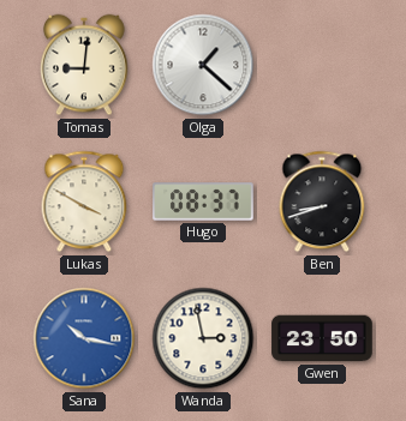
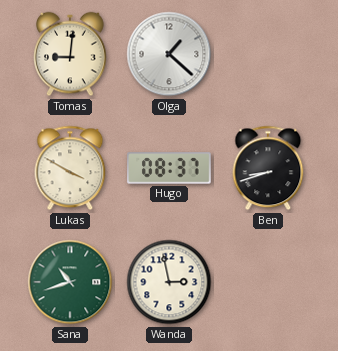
Sana: 10:17 -> 10:42 (70, 282)
Sana dial: blue -> green (70, 282)
Gwen: 23:50 -> none (322, 338)
